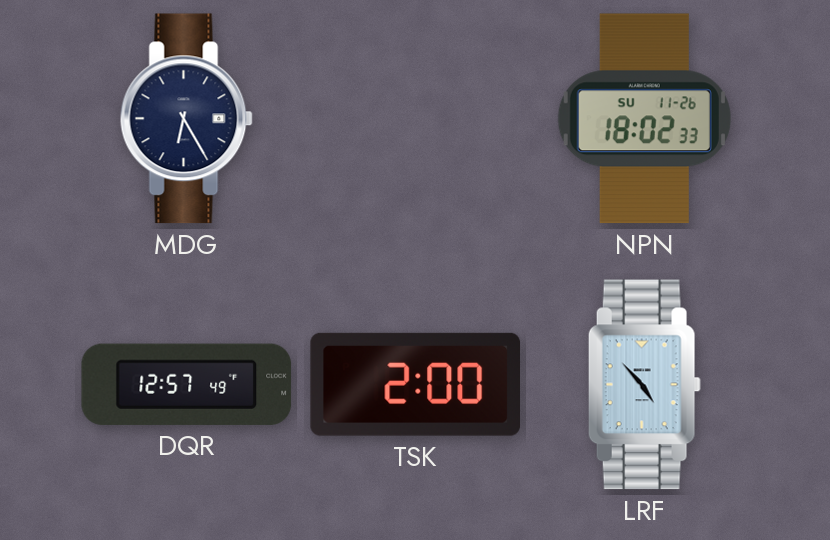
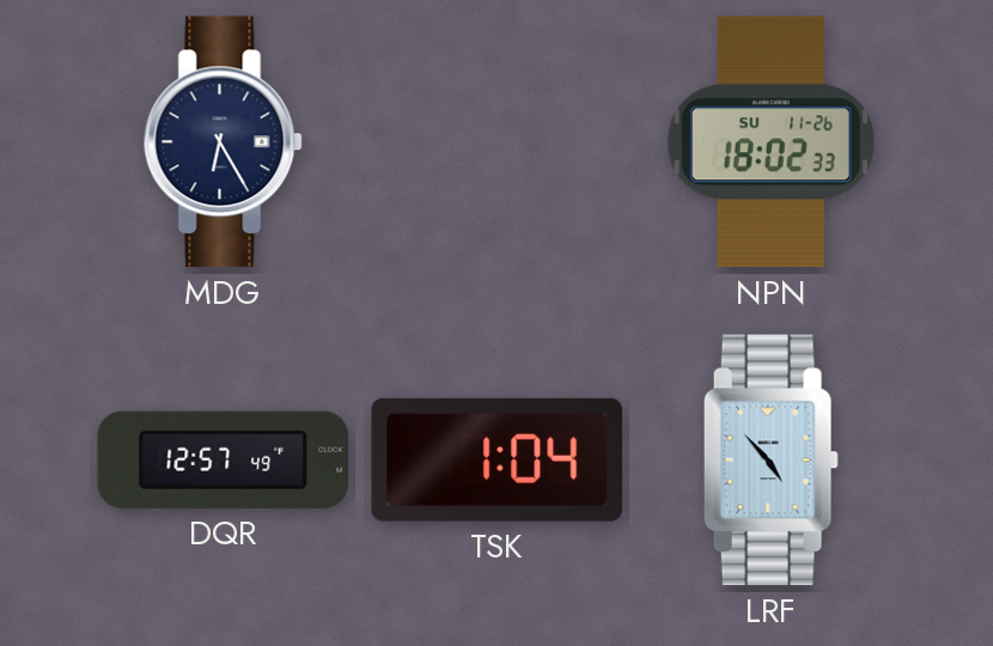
TSK: 2:00 -> 1:04 (496, 459)
